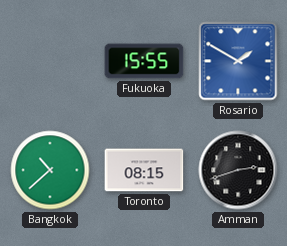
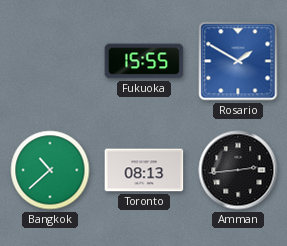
Toronto: 08:15 -> 08:13 (144, 170)
Amman: 2:42 -> 2:44 (238, 170)
